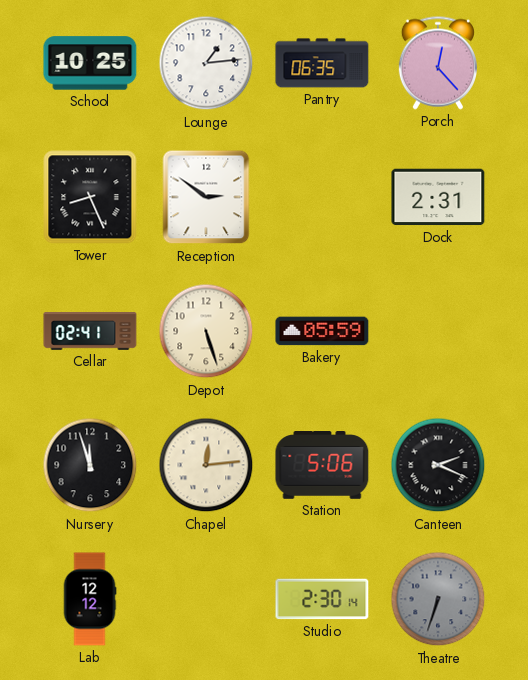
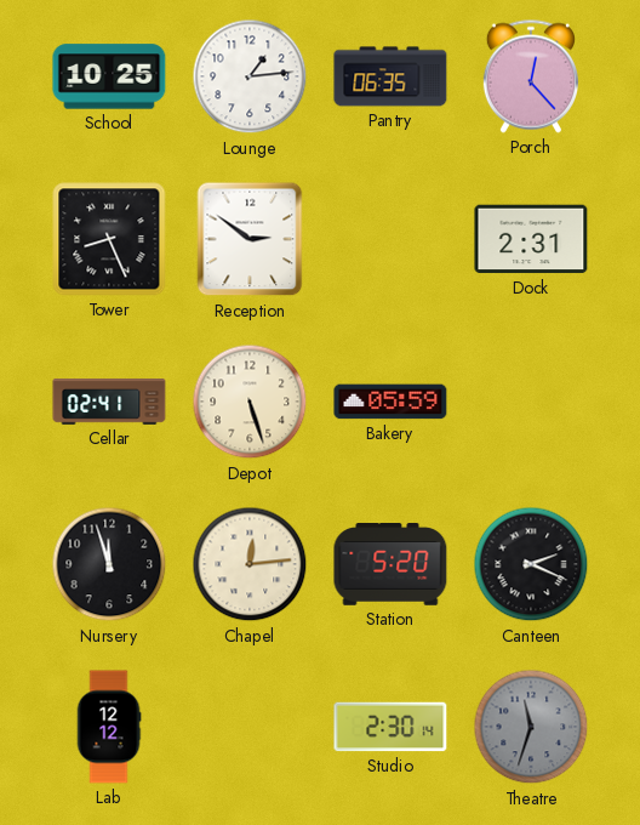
Station: 5:06 -> 5:20 (390, 565)
Theatre: 6:33 -> 11:33 (531, 727)
